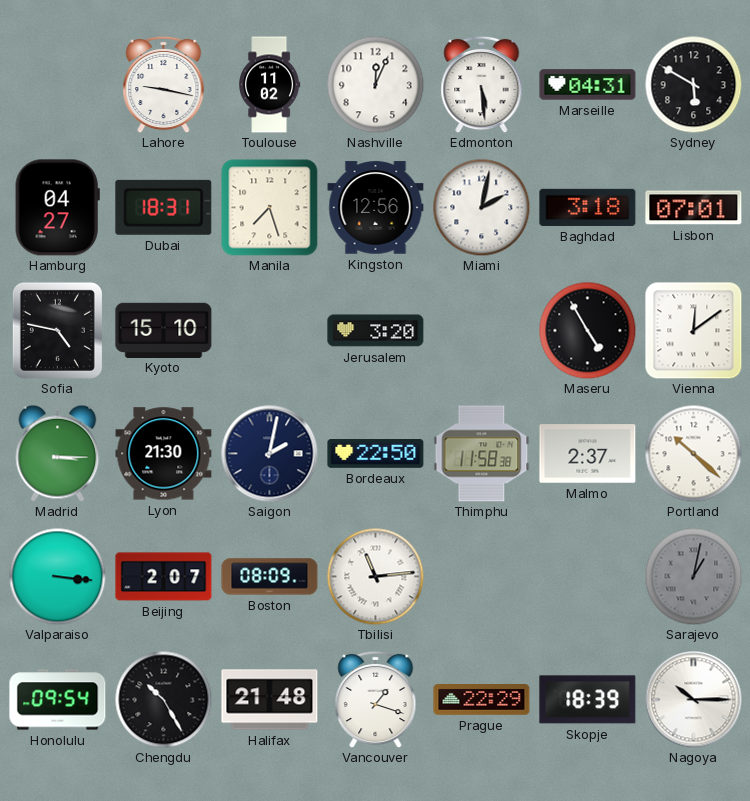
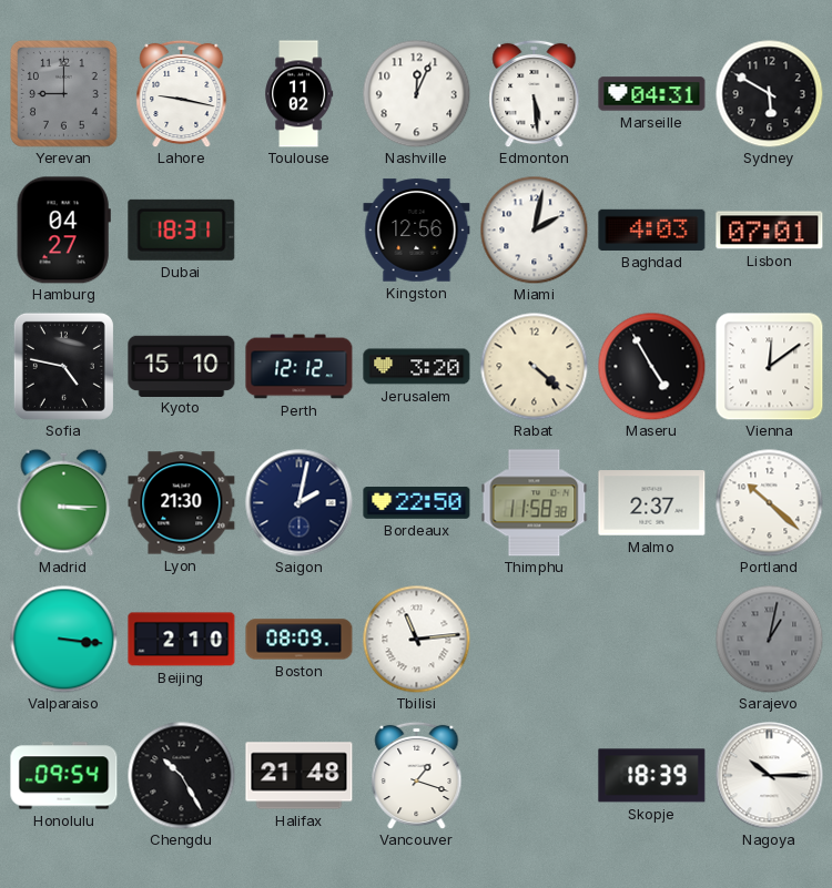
Yerevan: none -> 9:00 (64, 94)
Manila: 7:27 -> none (270, 208)
Baghdad: 3:18 -> 4:03 (652, 229)
Perth: none -> 12:12 (300, 367)
Rabat: none -> 4:22 (534, 366)
Beijing: 2:07 -> 2:10 (182, 640)
Prague: 22:29 -> none (482, 700)
